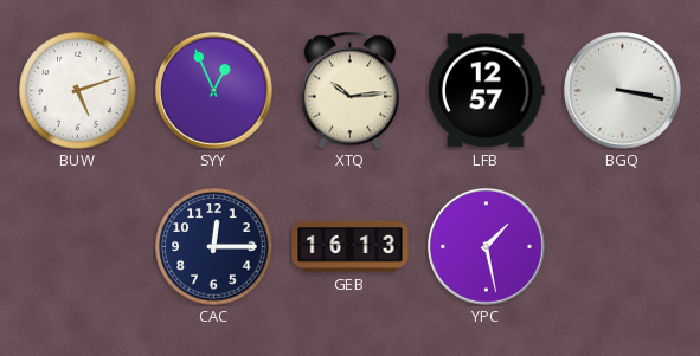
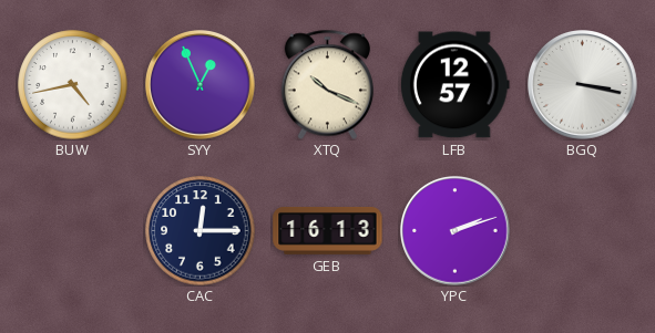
BUW: 5:12 -> 4:43 (73, 85)
XTQ: 10:14 -> 10:19 (327, 84)
YPC: 1:28 -> 2:12 (456, 231)
